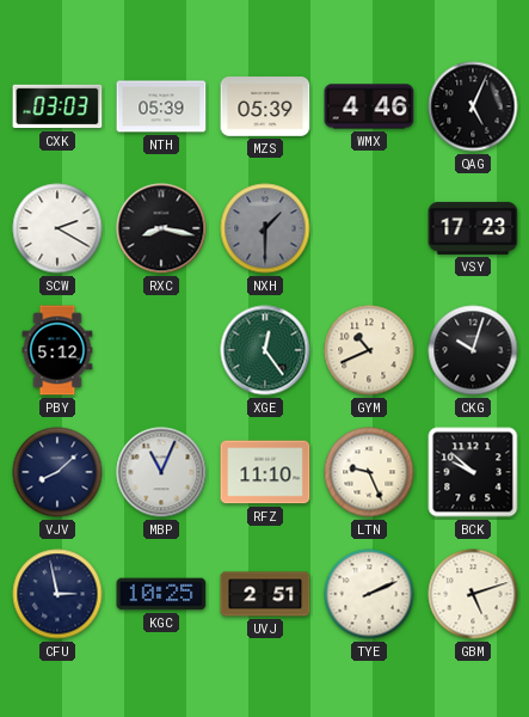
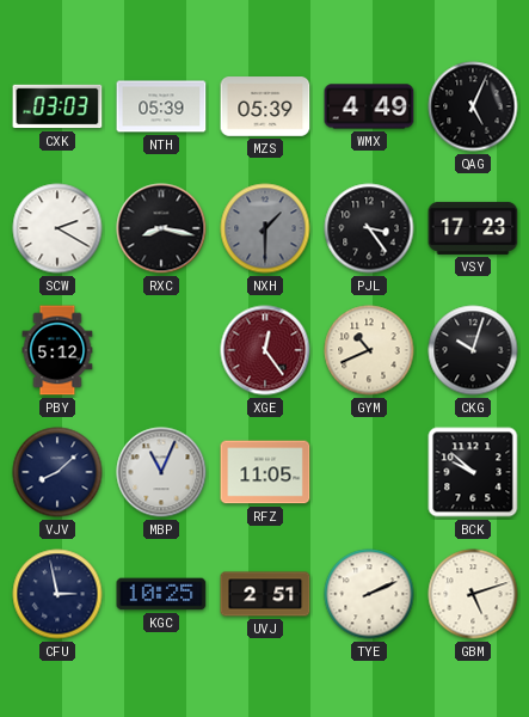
WMX: 4:46 -> 4:49 (369, 106)
PJL: none -> 3:24 (369, 228)
XGE dial: green -> burgundy (265, 350)
RFZ: 11:10 -> 11:05 (265, 472)
LTN: 9:26 -> none (369, 472)
